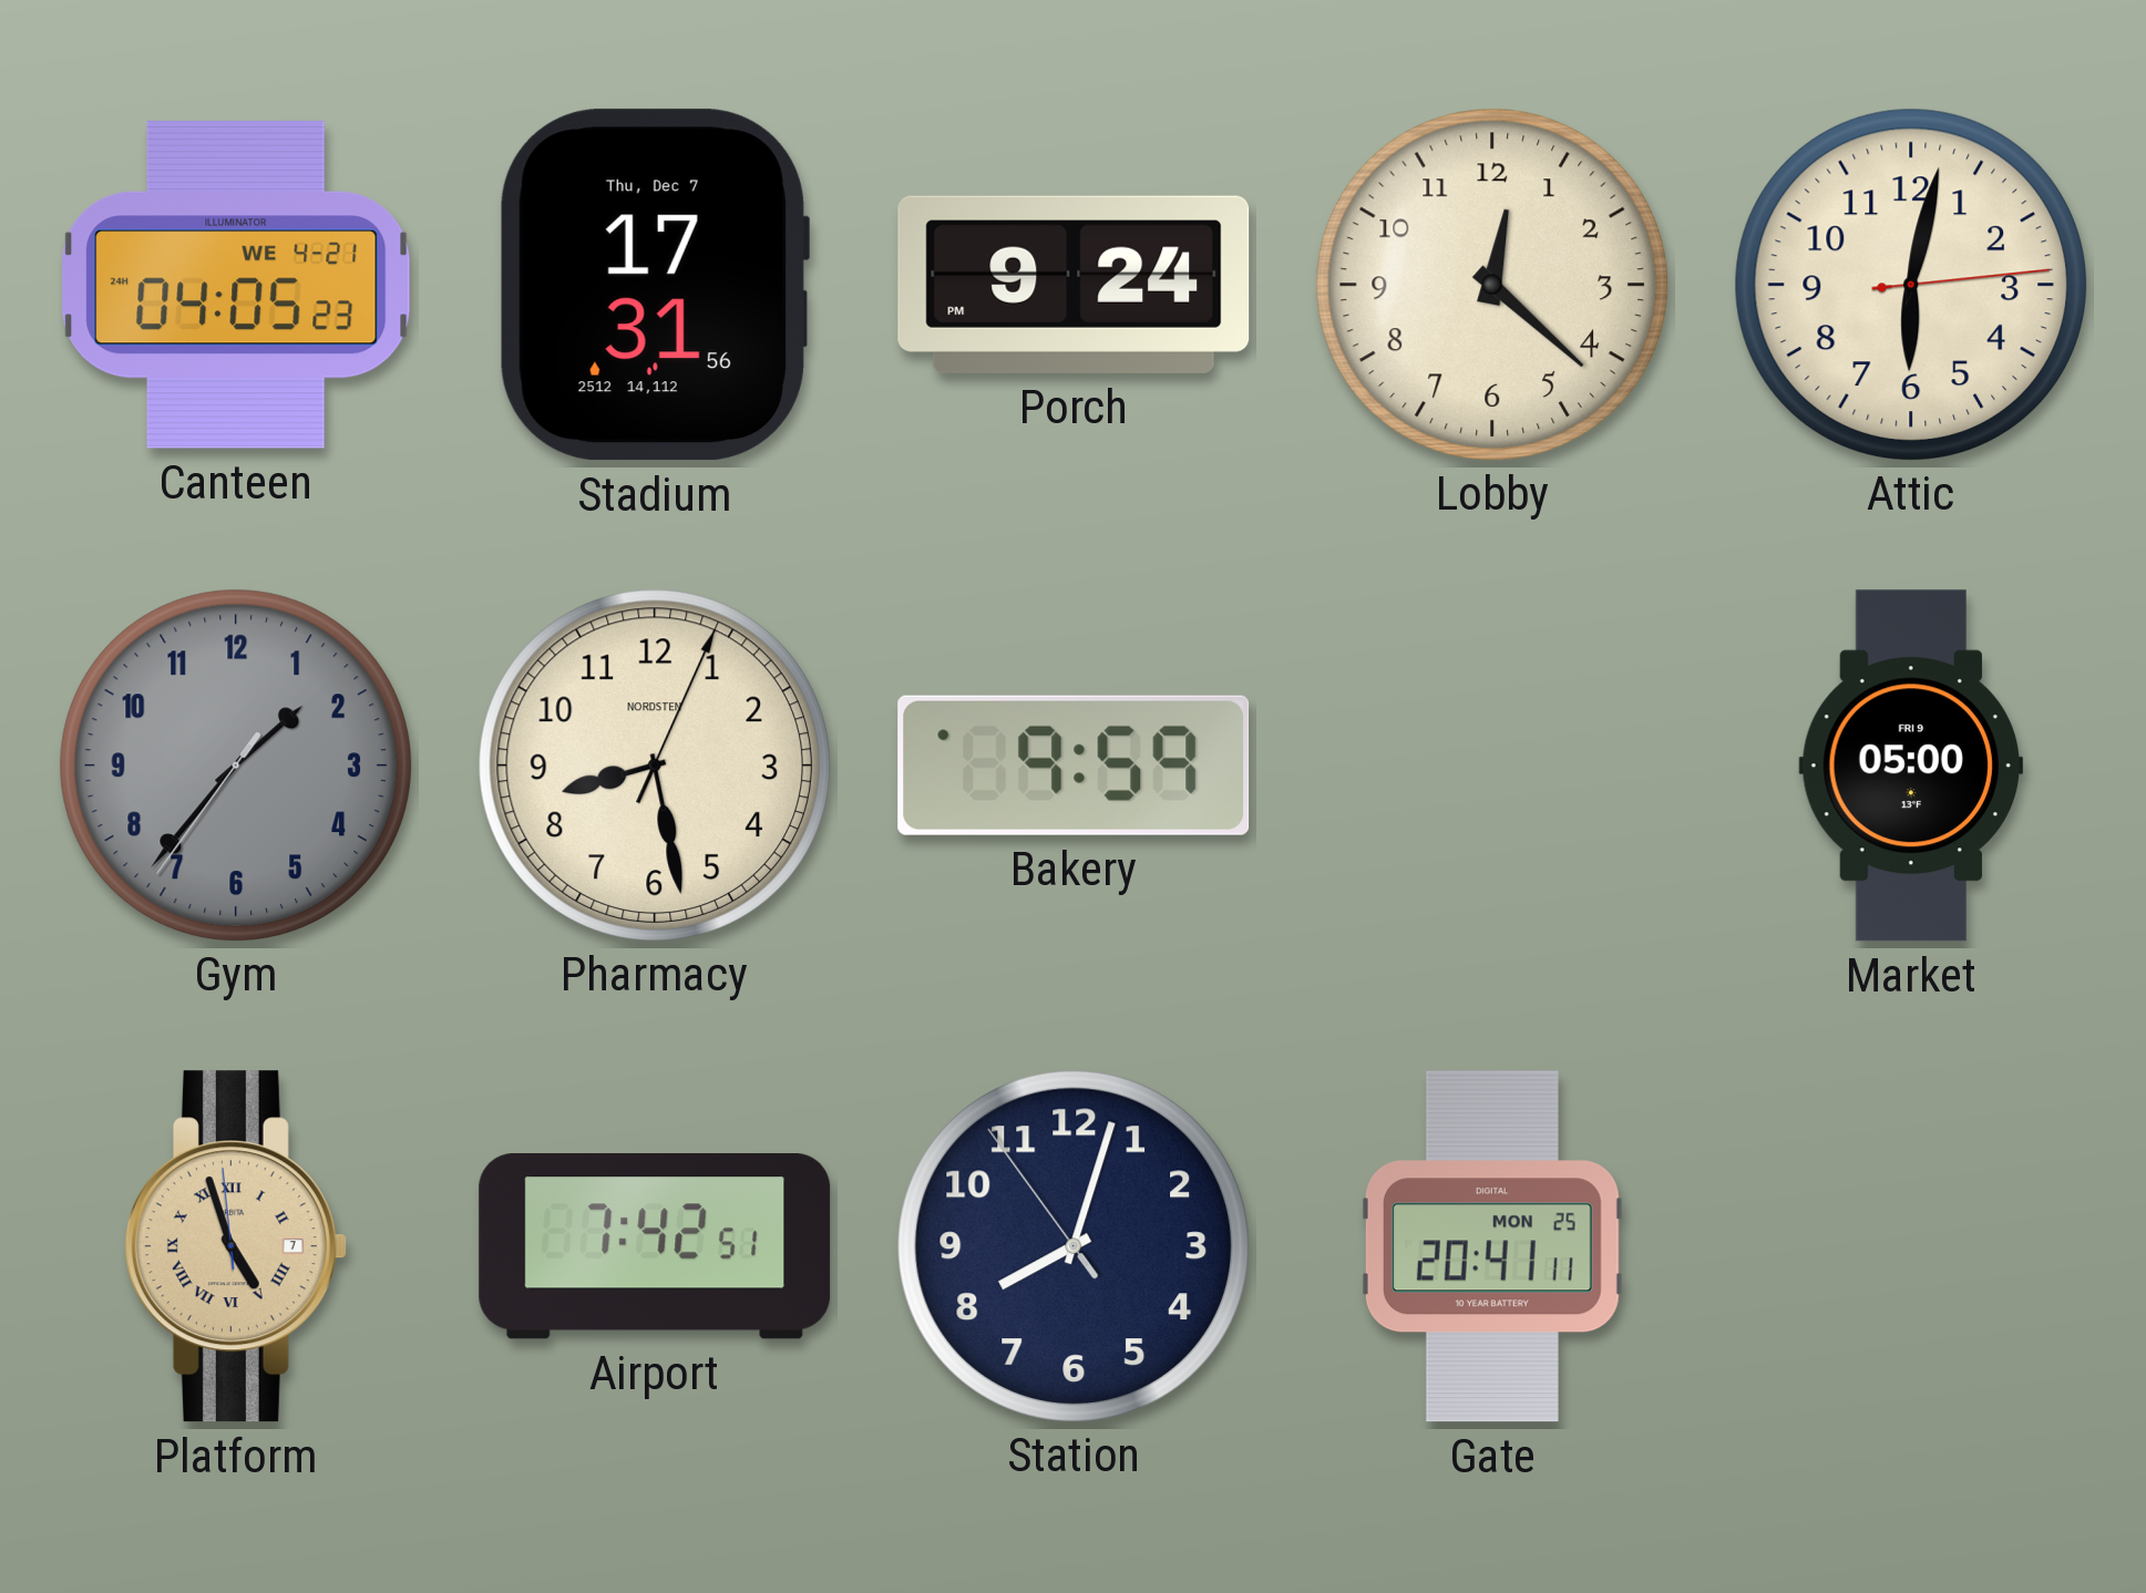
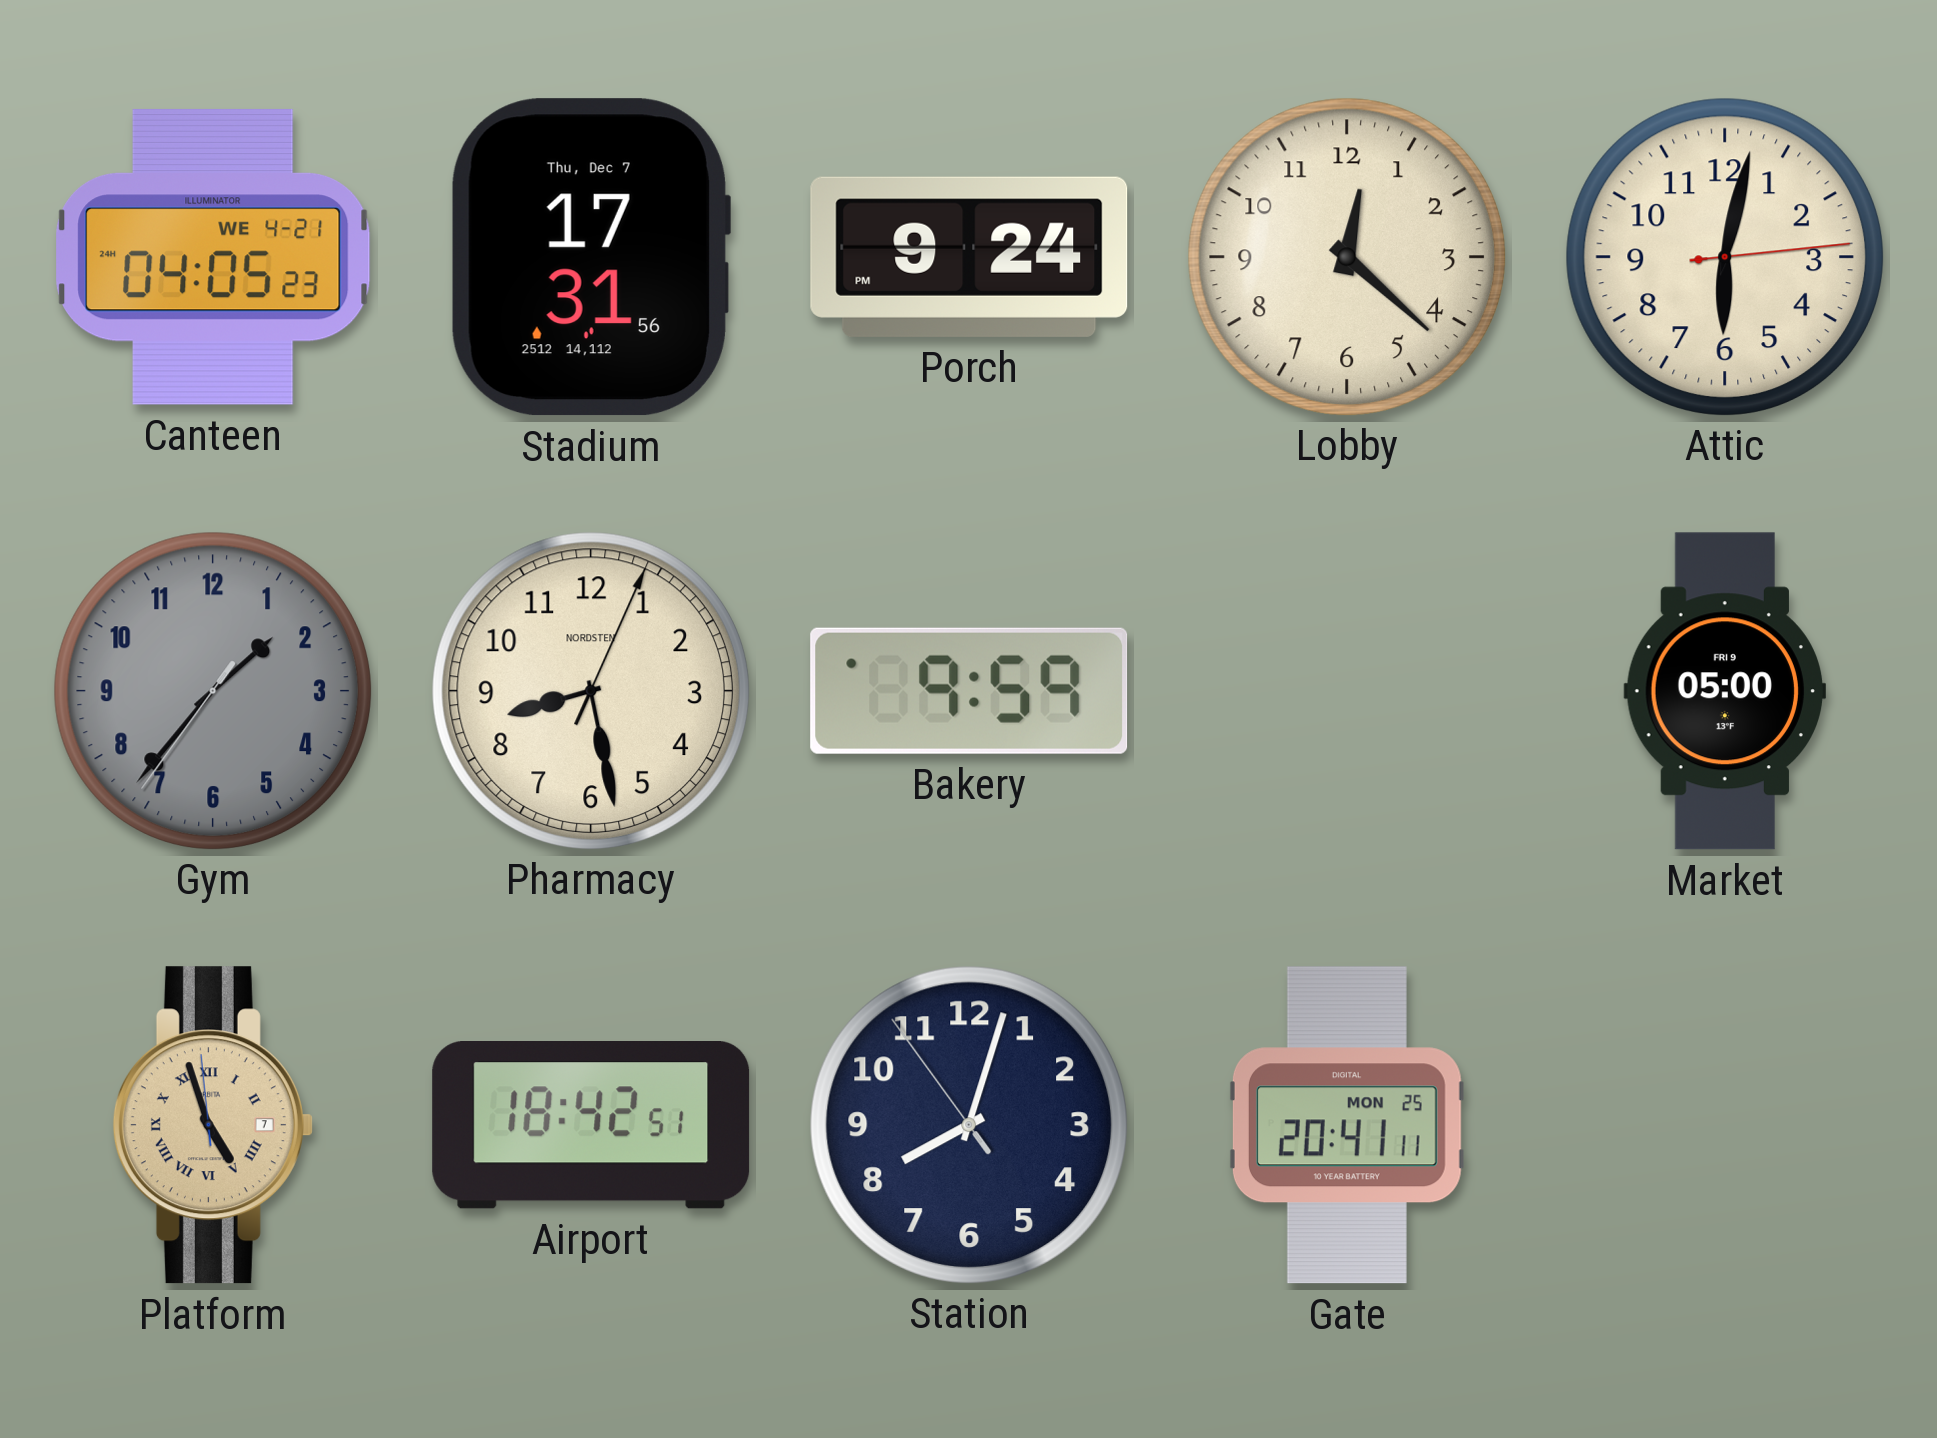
Airport: 7:42 -> 18:42 (591, 1126)
